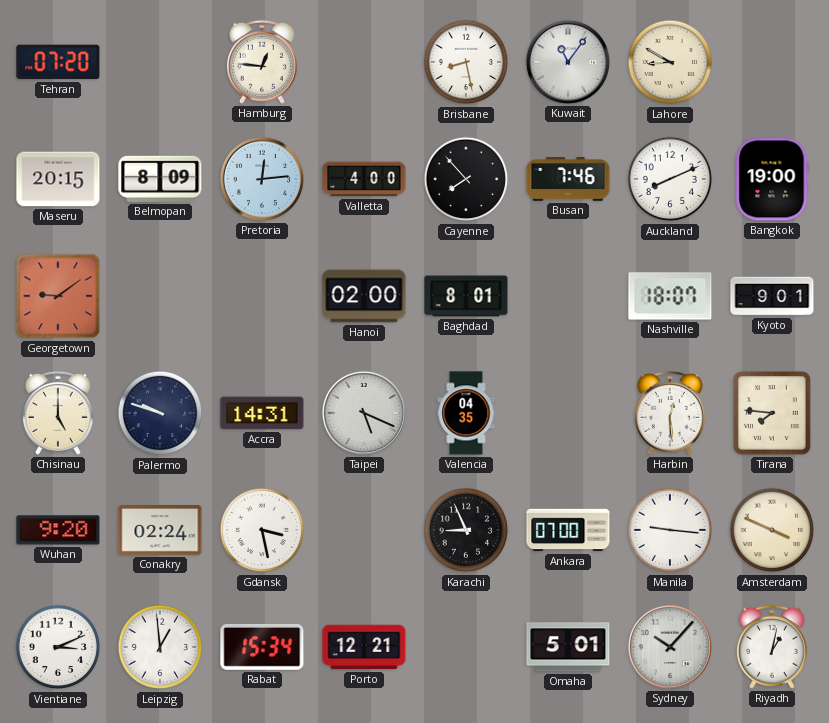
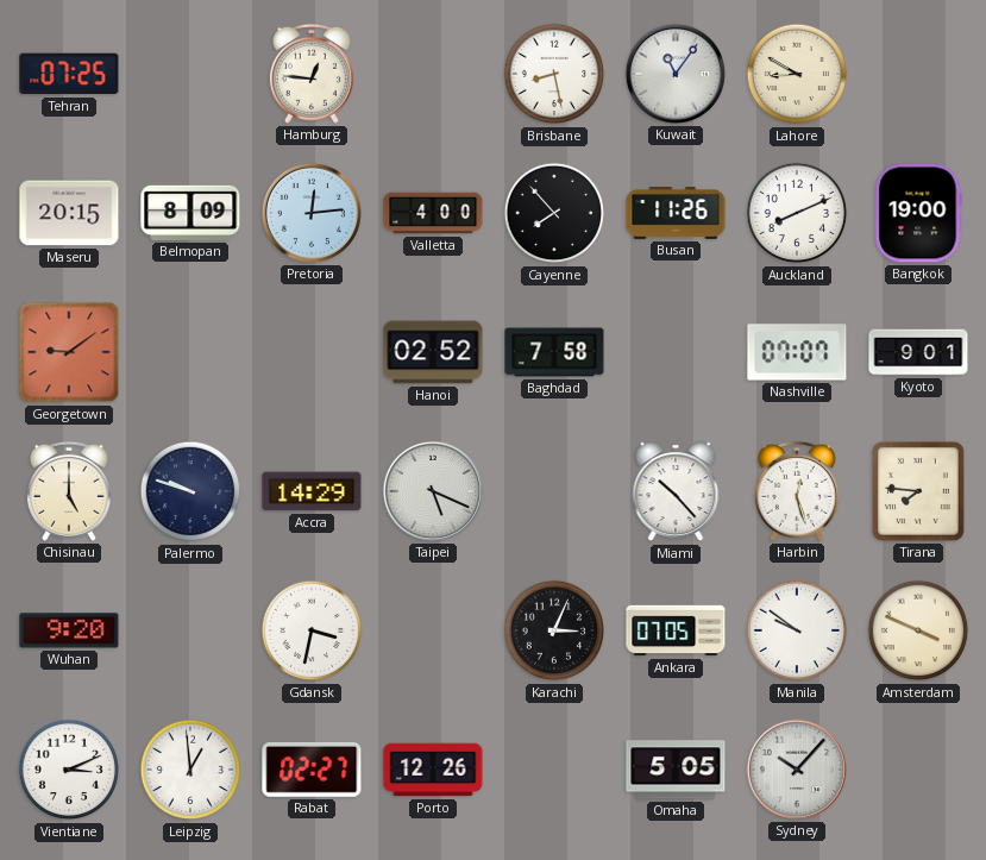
Tehran: 07:20 -> 07:25 (69, 74)
Busan: 7:46 -> 11:26 (676, 213)
Hanoi: 02:00 -> 02:52 (433, 352)
Baghdad: 8:01 -> 7:58 (554, 352)
Nashville: 18:07 -> 07:07 (797, 352)
Accra: 14:31 -> 14:29 (312, 491)
Valencia: 04:35 -> none (466, 413)
Miami: none -> 10:23 (676, 492)
Harbin: 12:29 -> 12:27 (797, 491)
Conakry: 02:24 -> none (160, 531)
Gdansk: 3:28 -> 3:32 (312, 630)
Karachi: 8:56 -> 3:04 (554, 630)
Ankara: 07:00 -> 07:05 (676, 630)
Manila: 9:16 -> 9:51 (797, 630)
Rabat: 15:34 -> 02:27 (312, 770)
Porto: 12:21 -> 12:26 (433, 770)
Omaha: 5:01 -> 5:05 (676, 770)
Riyadh: 1:02 -> none (772, 647)
